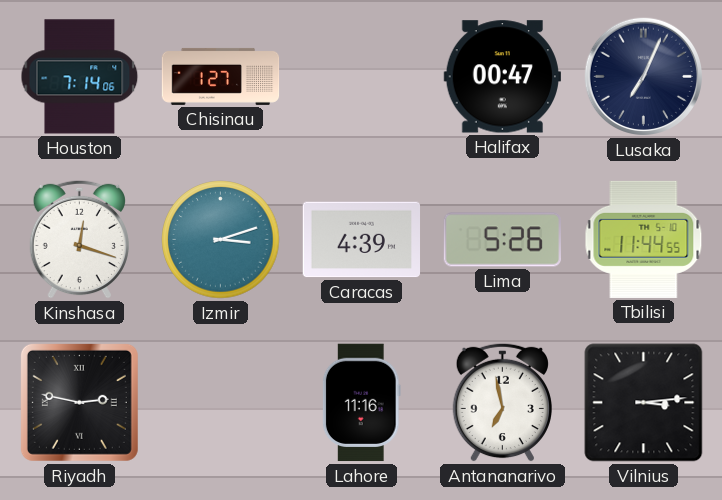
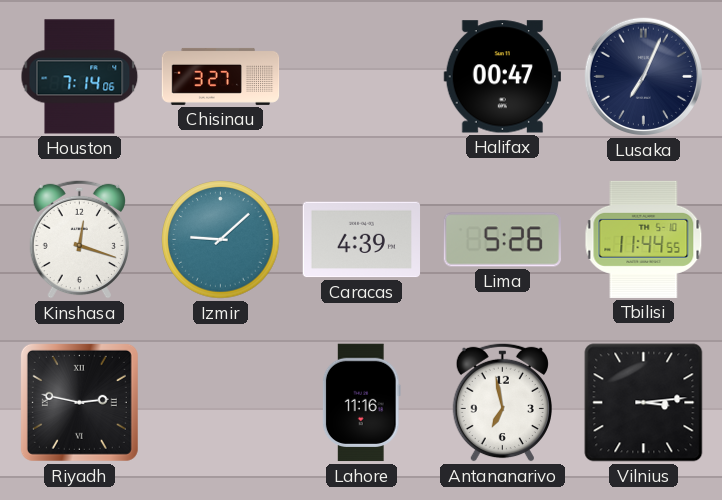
Chisinau: 1:27 -> 3:27 (221, 76)
Izmir: 3:12 -> 9:08 (221, 240)
